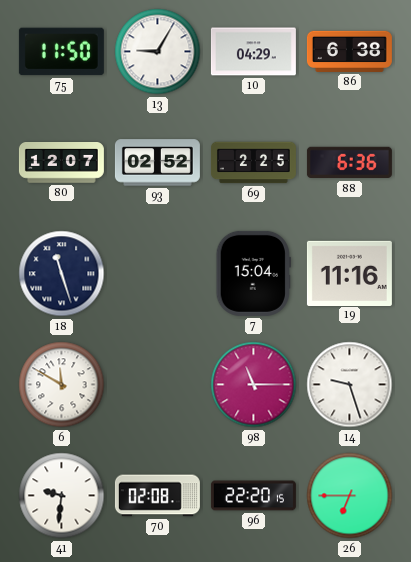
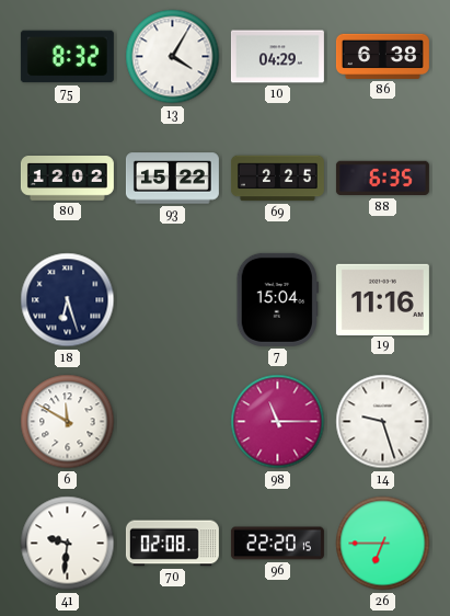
75: 11:50 -> 8:32 (67, 57)
13: 9:05 -> 4:05 (173, 57)
80: 12:07 -> 12:02 (67, 179)
93: 02:52 -> 15:22 (172, 179)
88: 6:36 -> 6:35 (382, 179)
18: 11:27 -> 6:27 (68, 300)
